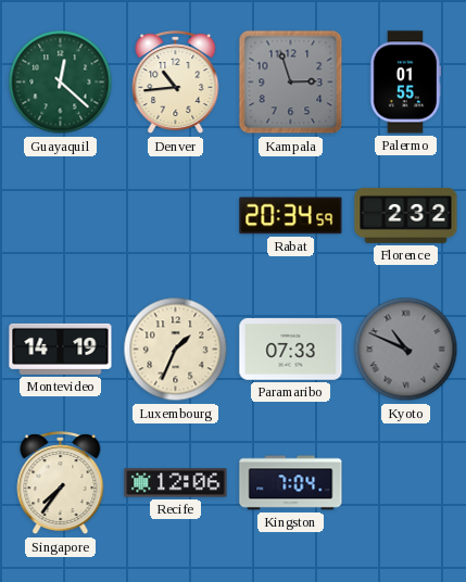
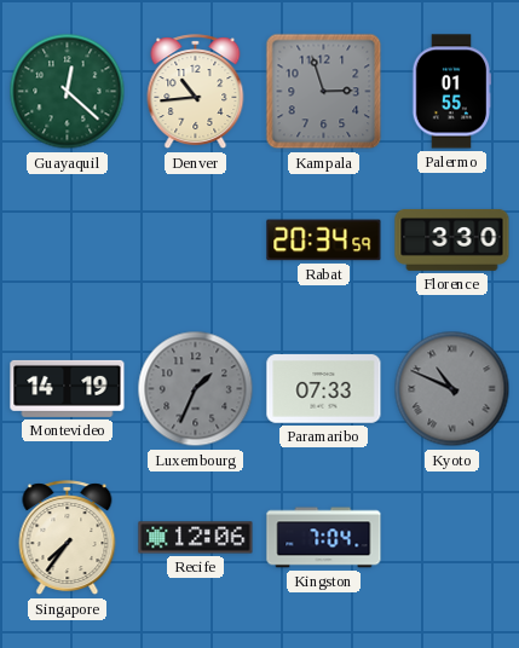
Florence: 2:32 -> 3:30 (452, 239)
Luxembourg dial: cream -> grey (196, 389)
